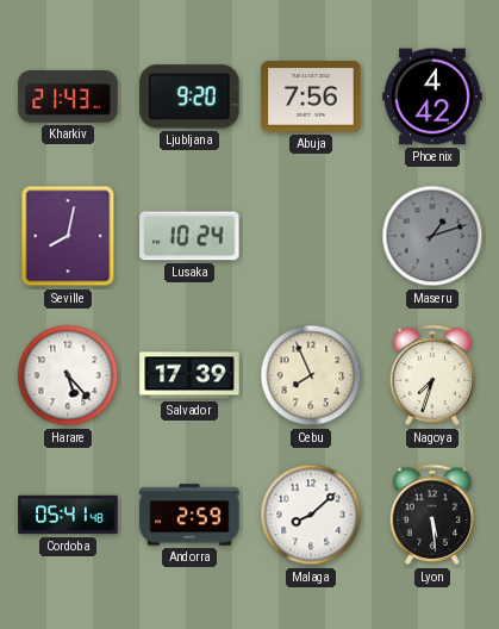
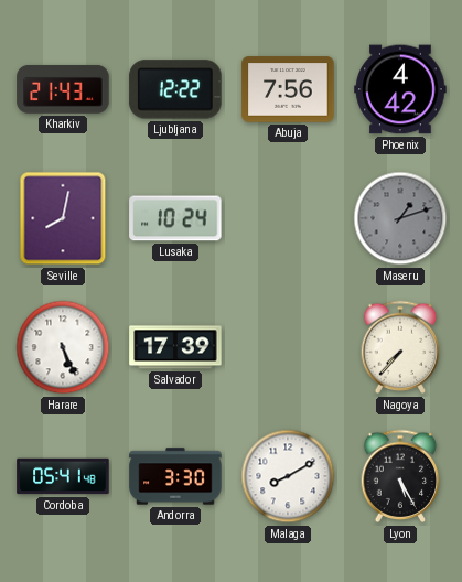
Ljubljana: 9:20 -> 12:22 (175, 89)
Harare: 5:23 -> 5:26 (63, 347)
Cebu: 7:56 -> none (311, 375)
Nagoya: 7:33 -> 7:37 (400, 347)
Andorra: 2:59 -> 3:30 (175, 476)
Malaga: 8:08 -> 8:10 (288, 476)
Lyon: 5:29 -> 5:25 (400, 476)
